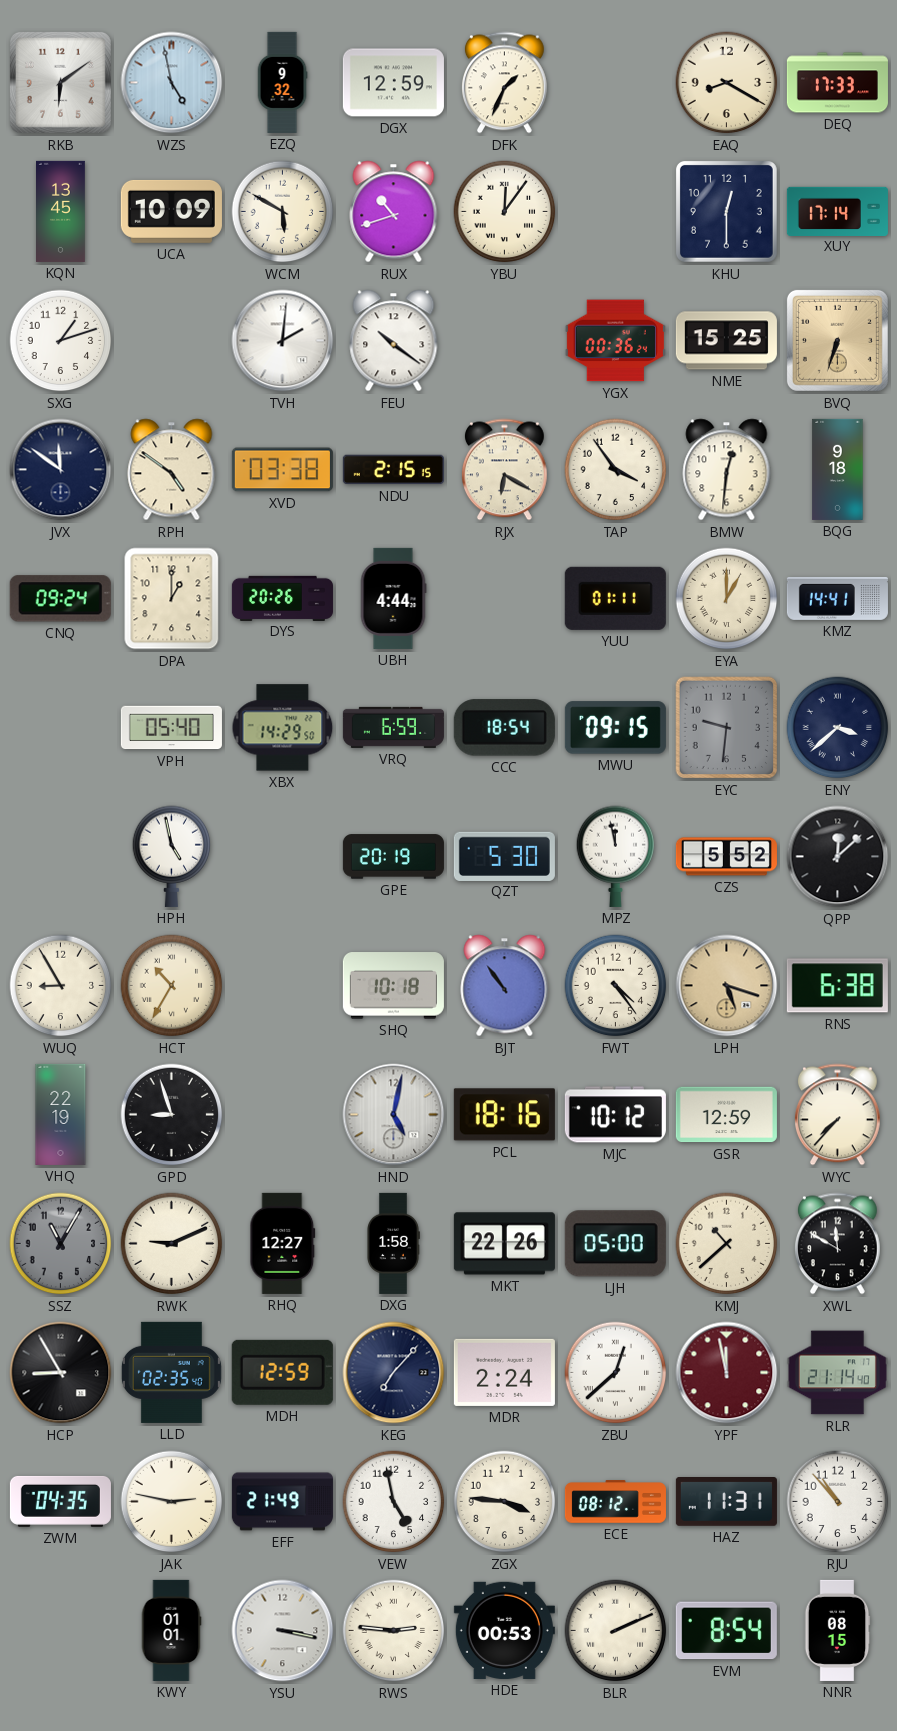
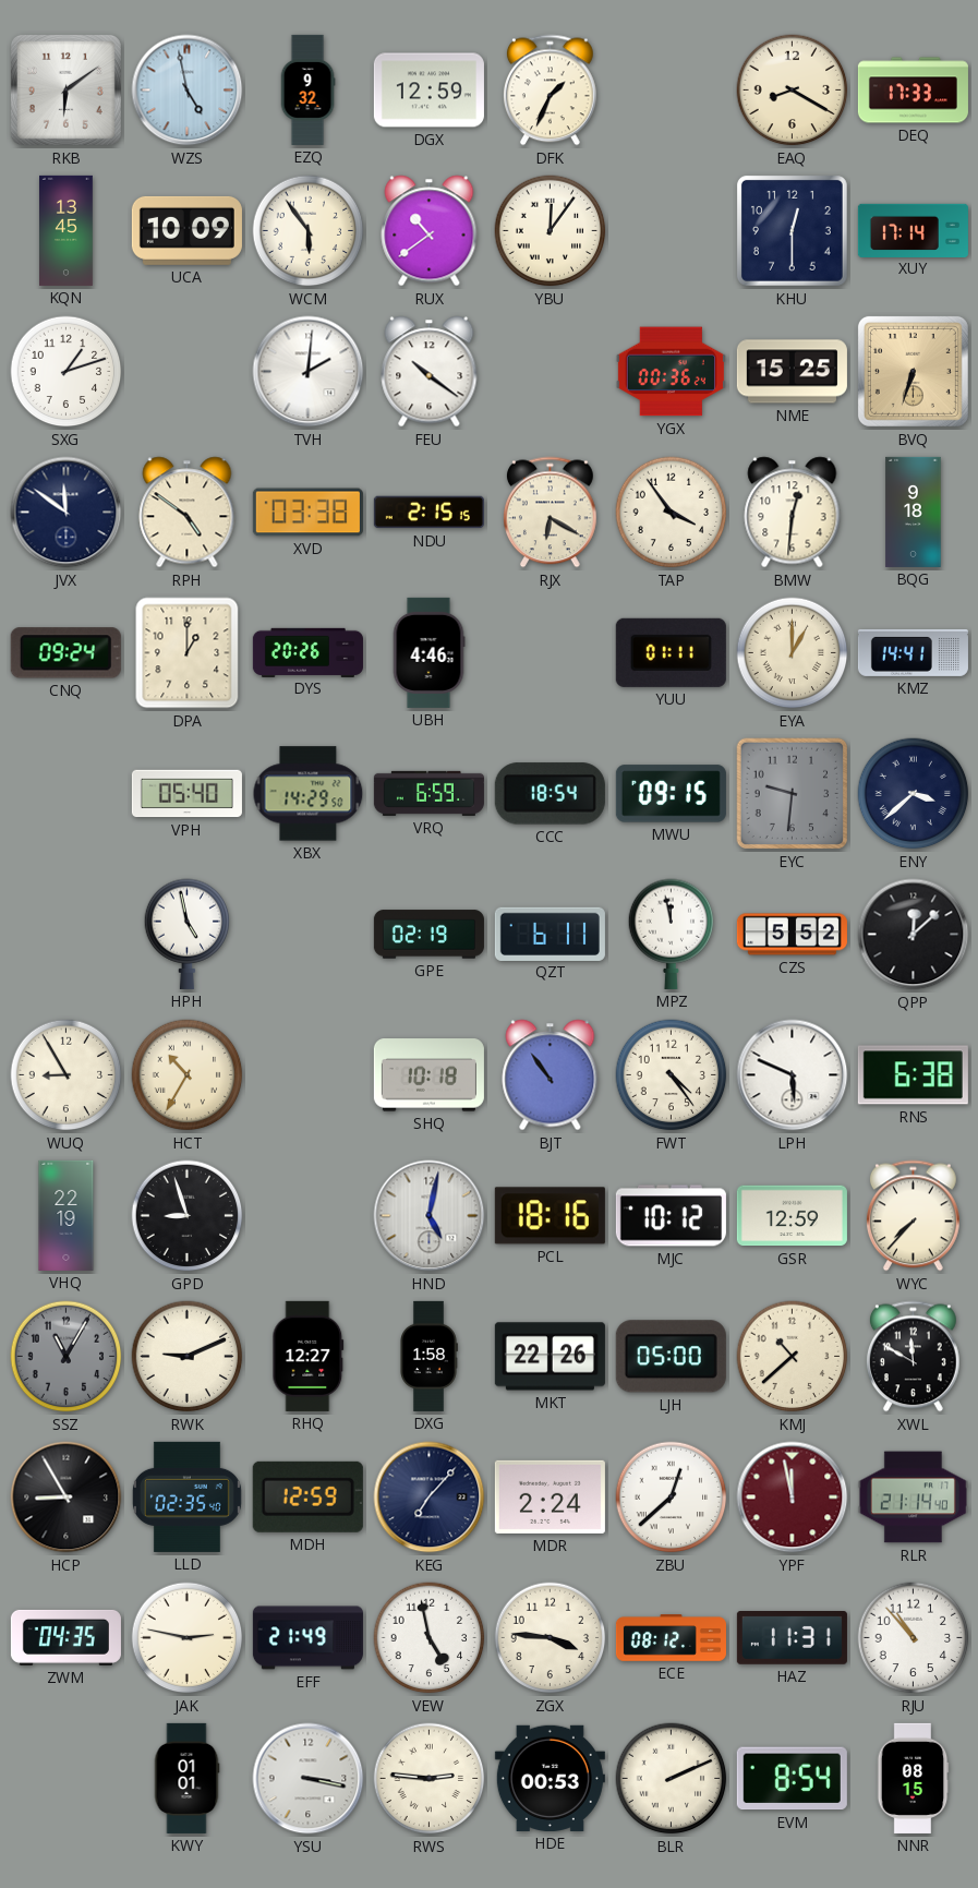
WCM: 5:50 -> 5:54 (309, 231)
RUX: 10:42 -> 10:39 (430, 231)
UBH: 4:44 -> 4:46 (428, 652)
GPE: 20:19 -> 02:19 (428, 935)
QZT: 5:30 -> 6:11 (550, 934)
LPH: 5:18 -> 5:49 (793, 1075)
LPH dial: champagne -> white (793, 1075)
